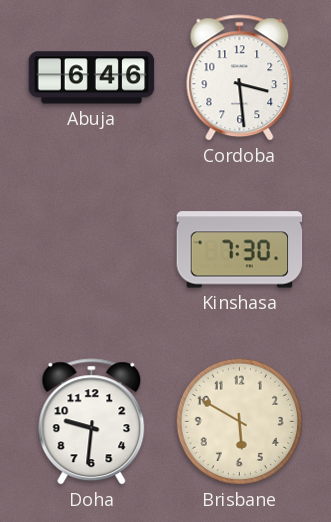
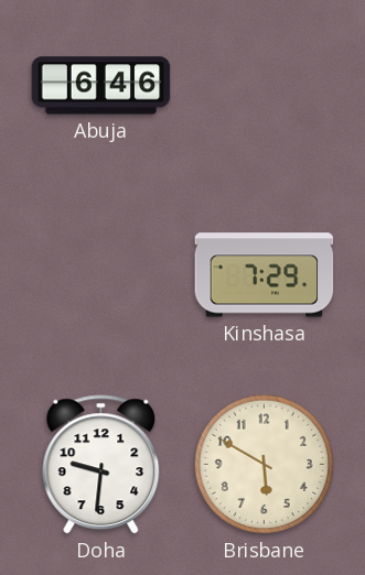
Cordoba: 3:29 -> none (240, 78)
Kinshasa: 7:30 -> 7:29 (265, 275)
